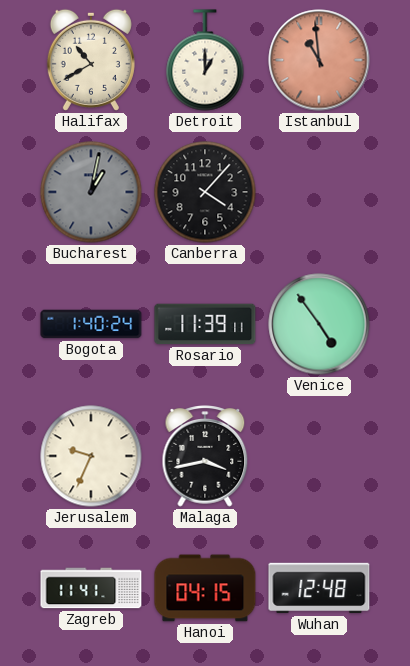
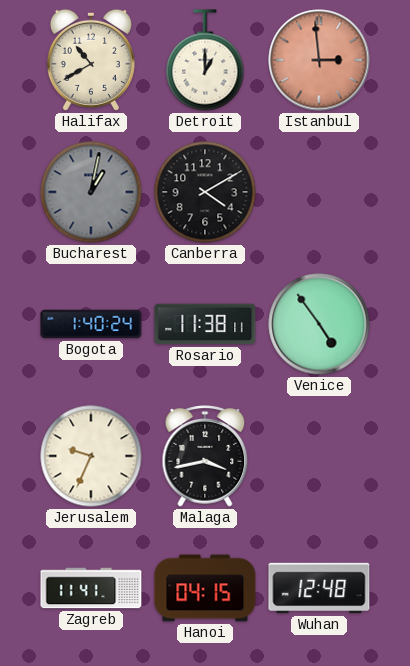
Istanbul: 10:59 -> 2:59 (319, 60)
Canberra: 4:07 -> 4:10 (205, 192)
Rosario: 11:39 -> 11:38 (205, 324)
